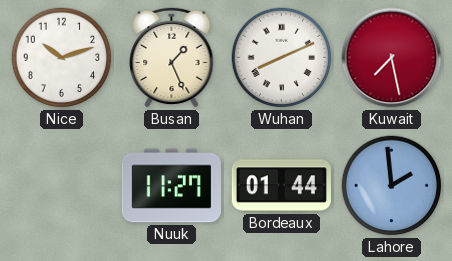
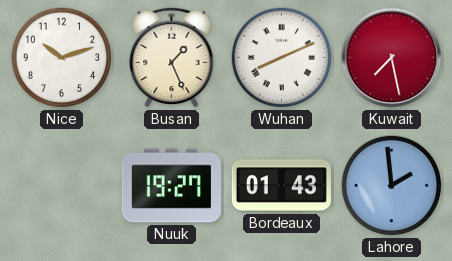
Nuuk: 11:27 -> 19:27 (171, 186)
Bordeaux: 01:44 -> 01:43 (281, 186)
